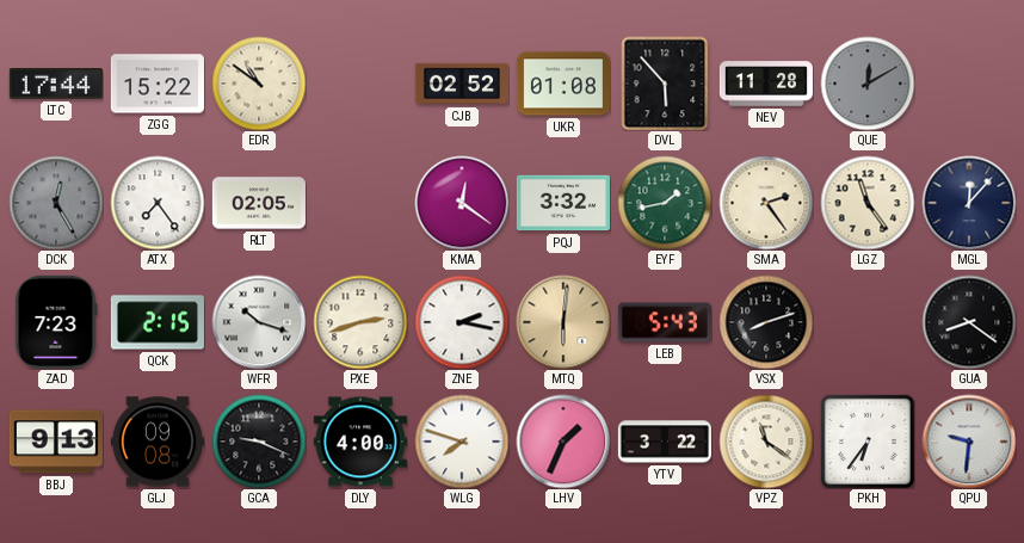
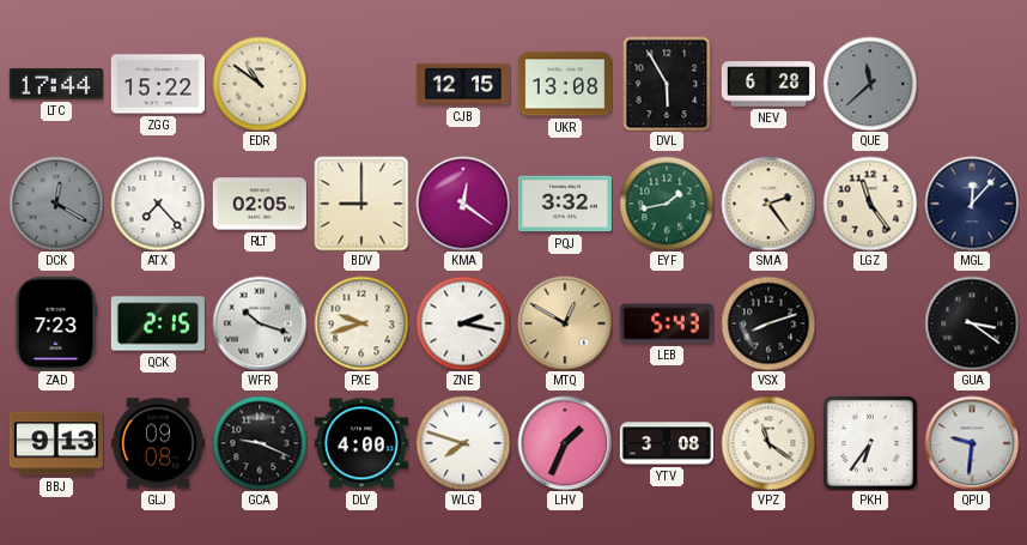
CJB: 02:52 -> 12:15 (463, 84)
UKR: 01:08 -> 13:08 (565, 84)
DVL: 5:53 -> 5:55 (667, 84)
NEV: 11:28 -> 6:28 (768, 84)
QUE: 12:10 -> 11:38 (870, 84)
DCK: 12:25 -> 12:20 (56, 204)
ATX: 7:24 -> 7:23 (158, 204)
BDV: none -> 9:00 (361, 204)
PXE: 2:42 -> 9:42 (361, 323)
MTQ: 6:01 -> 12:50 (565, 323)
GUA: 8:21 -> 3:21 (972, 323)
YTV: 3:22 -> 3:08 (667, 443)
